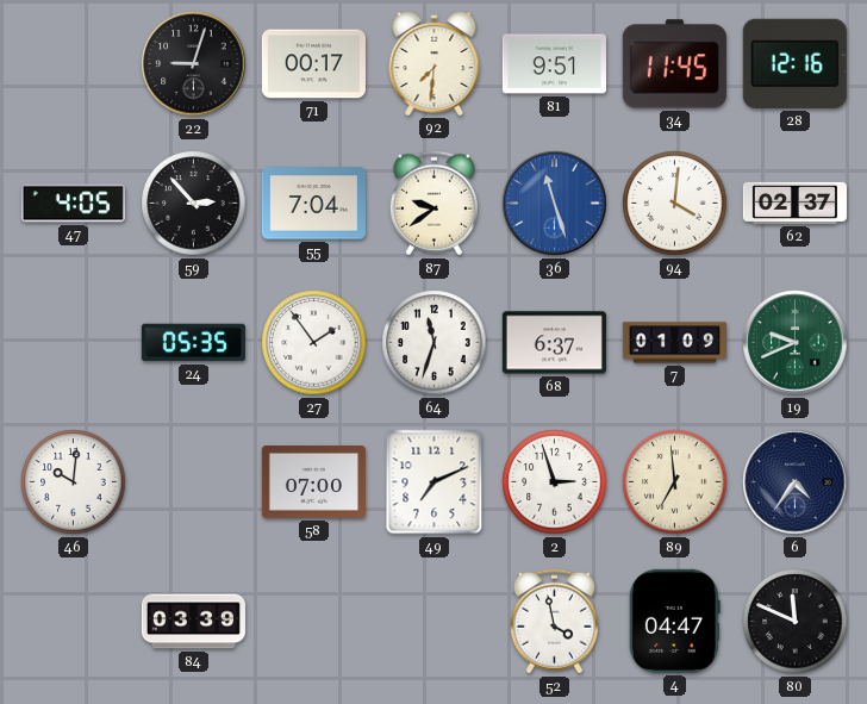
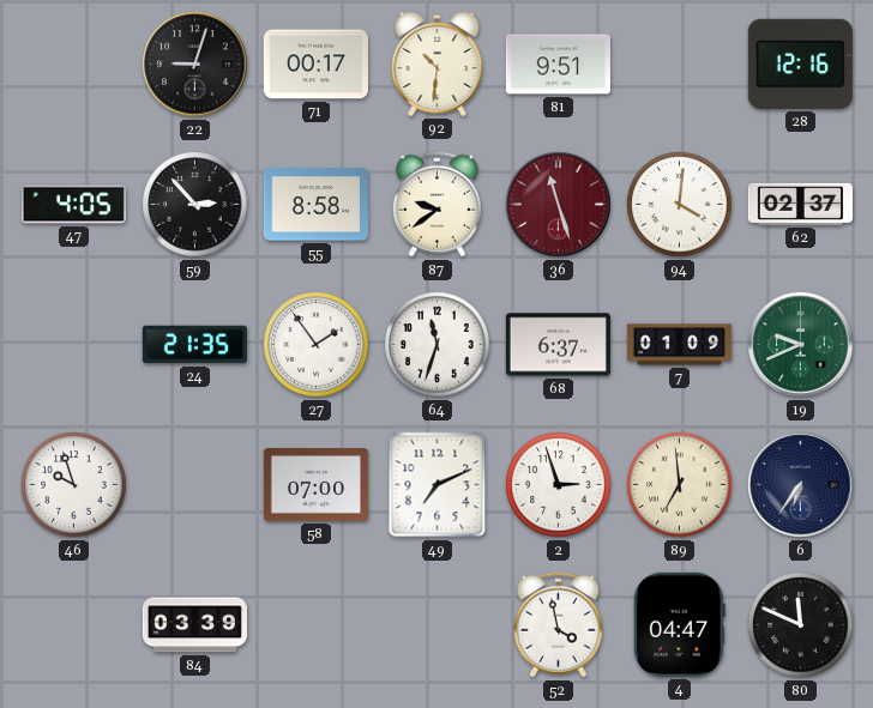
92: 7:31 -> 10:31 (438, 63)
34: 11:45 -> none (674, 64)
55: 7:04 -> 8:58 (315, 205)
36 dial: blue -> burgundy (559, 205)
24: 05:35 -> 21:35 (194, 345)
46: 10:01 -> 9:57 (74, 485)
6: 4:36 -> 6:36 (801, 485)
